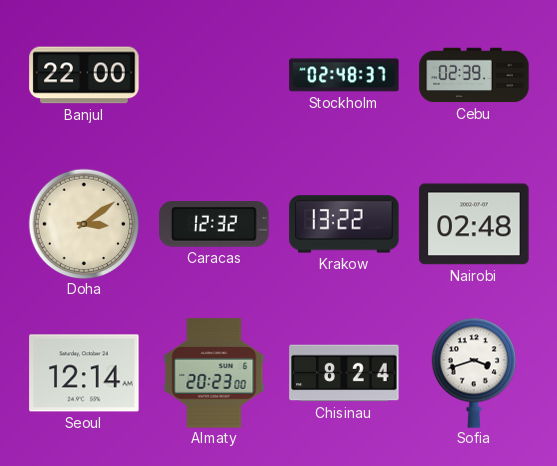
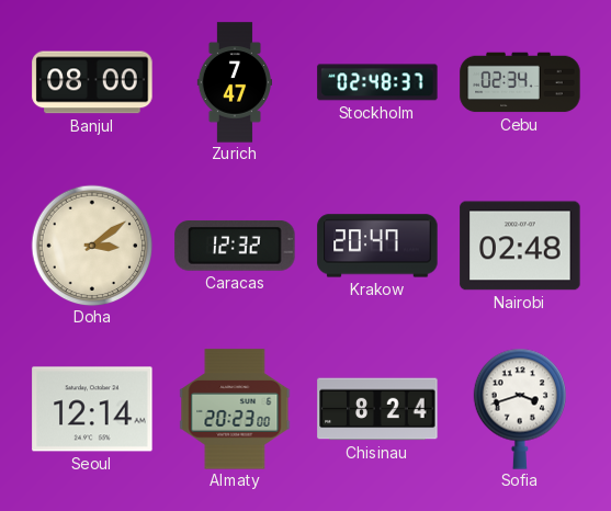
Banjul: 22:00 -> 08:00 (92, 82)
Zurich: none -> 7:47 (235, 82)
Cebu: 02:39 -> 02:34 (520, 82)
Krakow: 13:22 -> 20:47 (377, 246)
